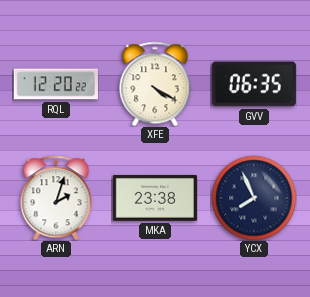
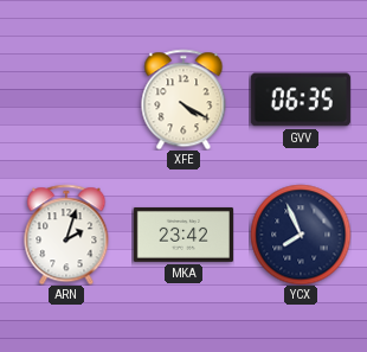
RQL: 12:20 -> none (56, 84)
MKA: 23:38 -> 23:42 (183, 235)
